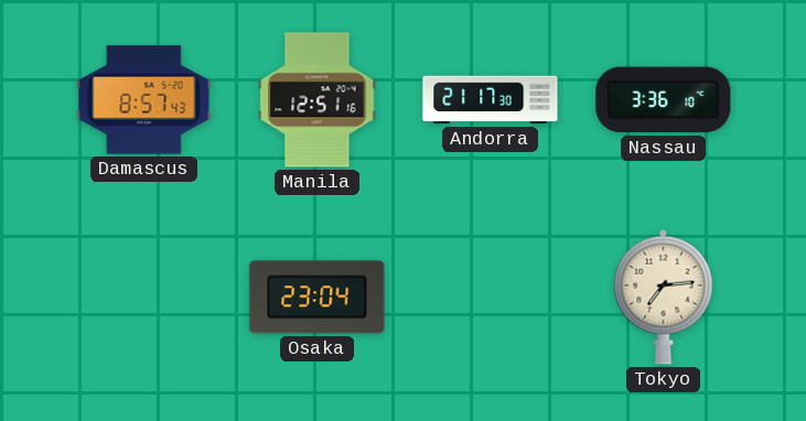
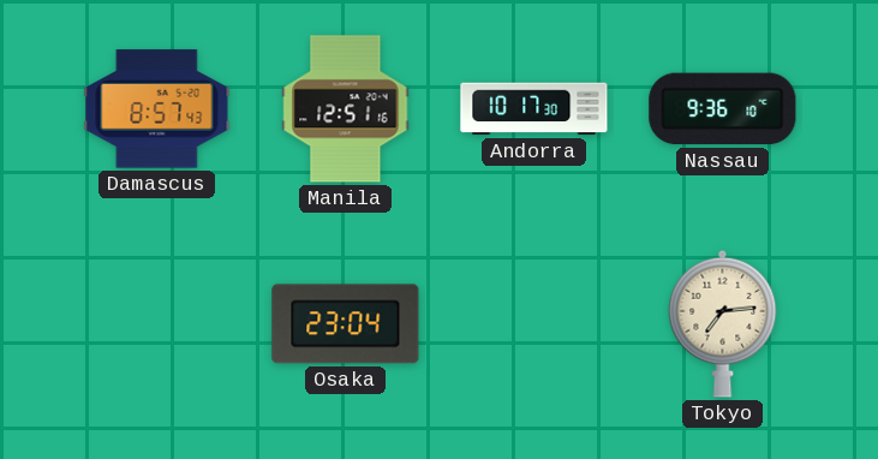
Andorra: 21:17 -> 10:17 (534, 109)
Nassau: 3:36 -> 9:36 (723, 109)
